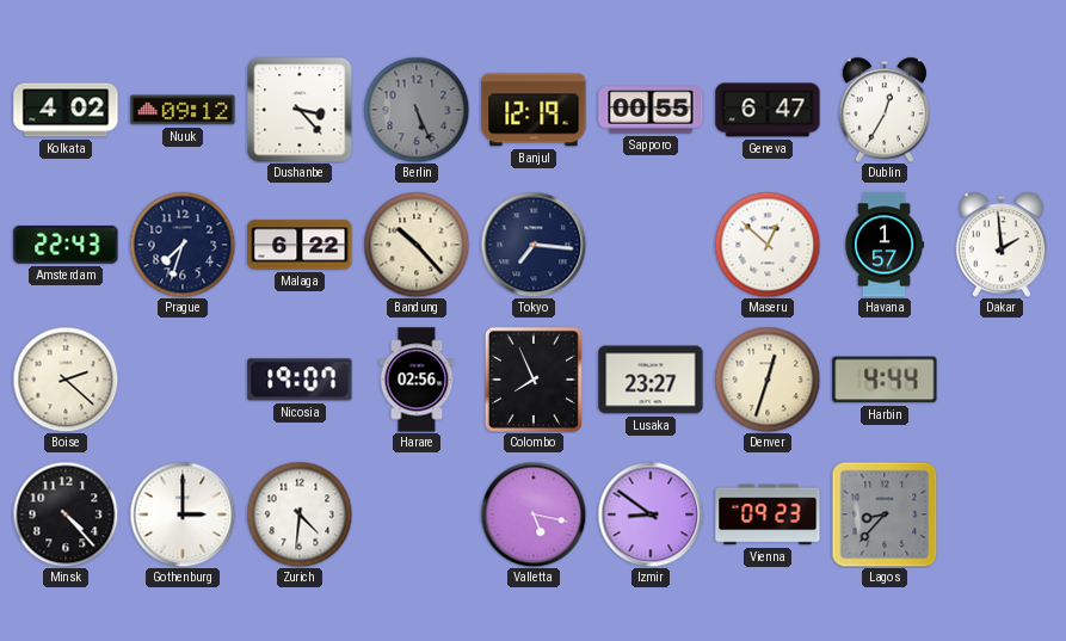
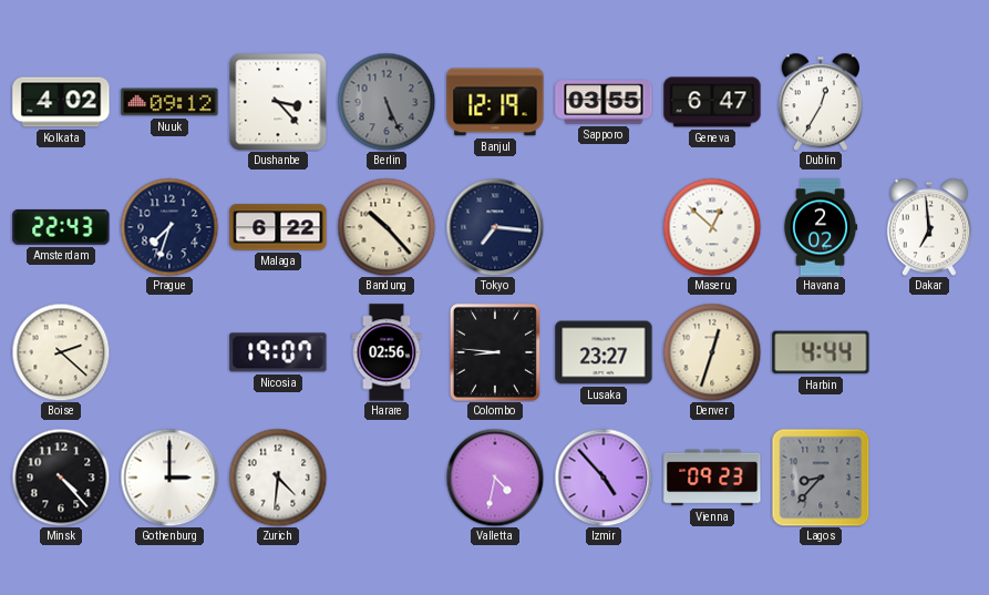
Sapporo: 00:55 -> 03:55 (604, 102)
Havana: 1:57 -> 2:02 (821, 227)
Dakar: 1:59 -> 6:59 (929, 227)
Colombo: 7:56 -> 8:46 (495, 352)
Valletta: 5:17 -> 4:32 (495, 478)
Izmir: 8:51 -> 4:53 (604, 478)
